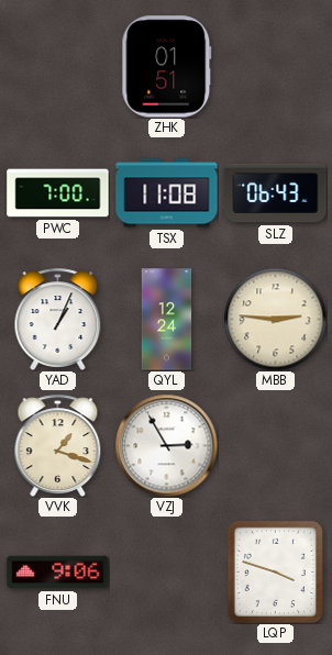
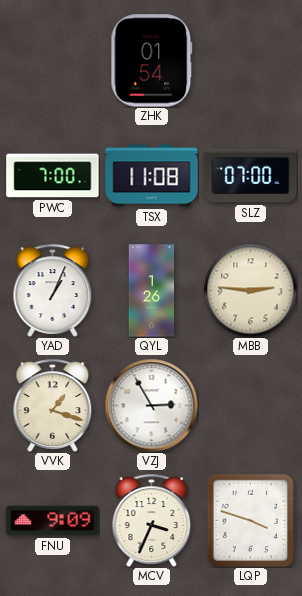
ZHK: 01:51 -> 01:54 (152, 61)
SLZ: 06:43 -> 07:00 (251, 176)
QYL: 12:24 -> 1:26 (152, 291)
FNU: 9:06 -> 9:09 (53, 521)
MCV: none -> 3:34 (152, 520)
